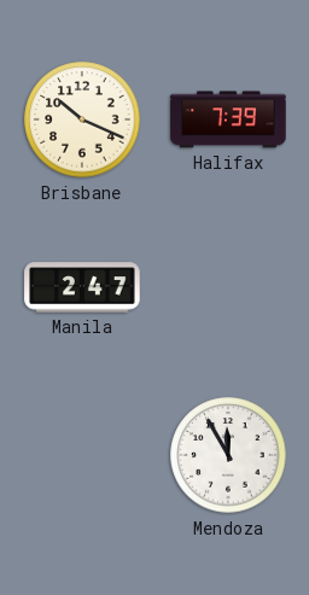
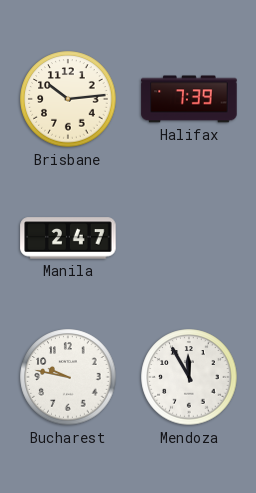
Brisbane: 10:19 -> 10:14 (68, 99)
Bucharest: none -> 9:47 (68, 377)
